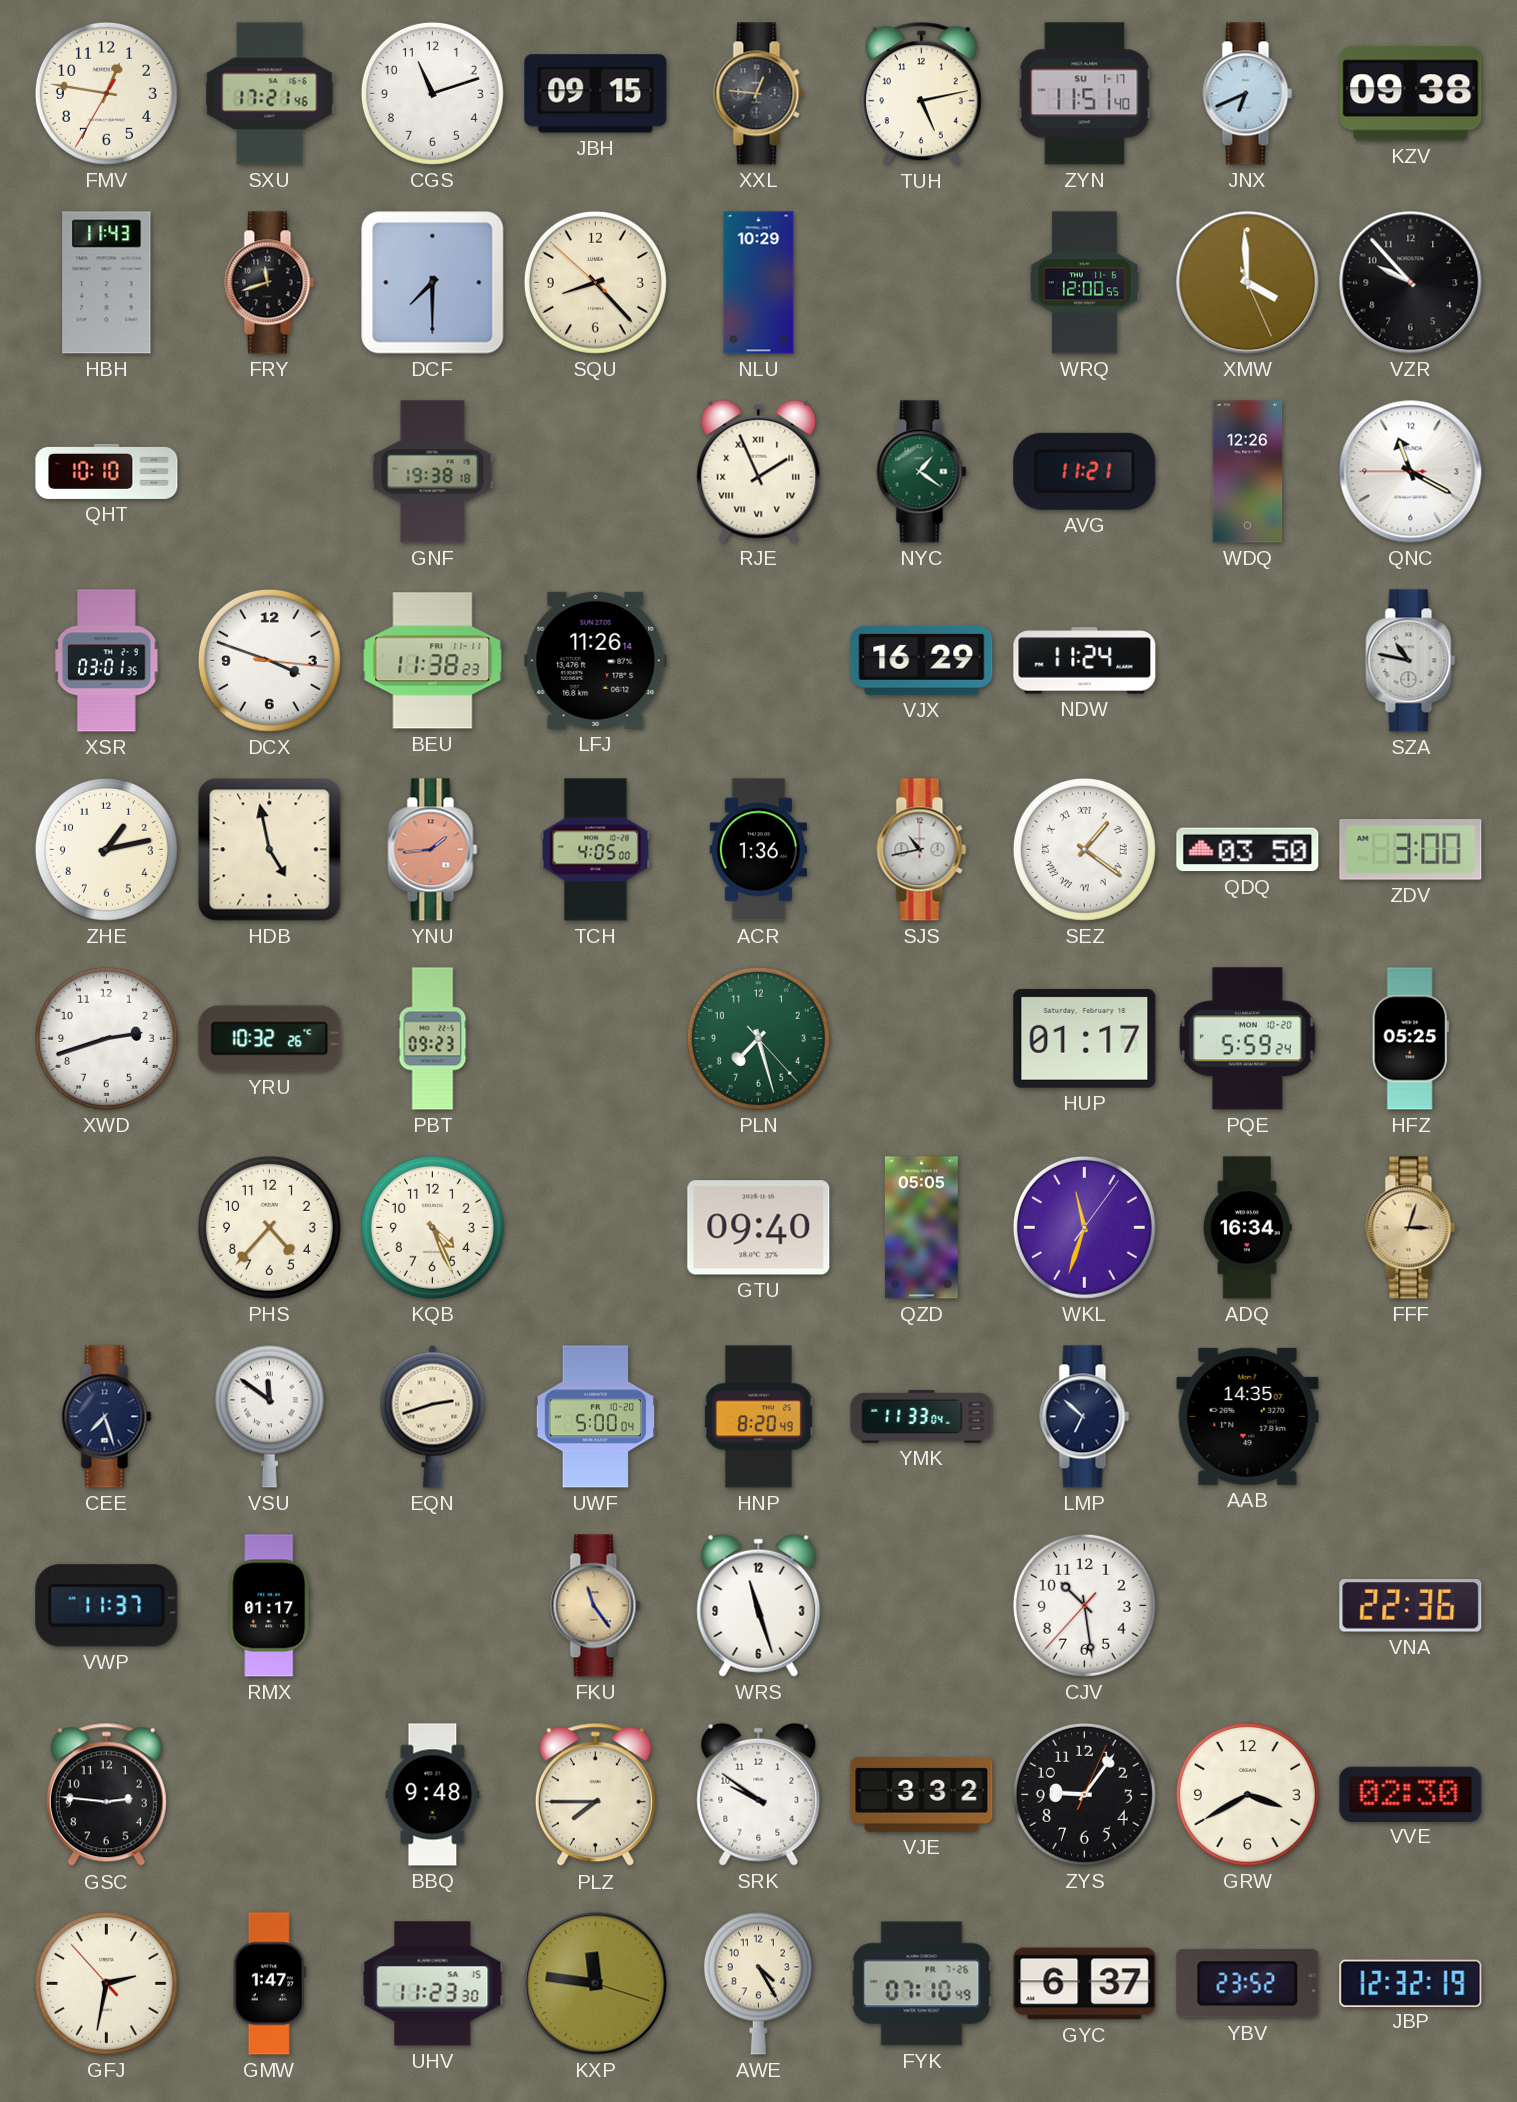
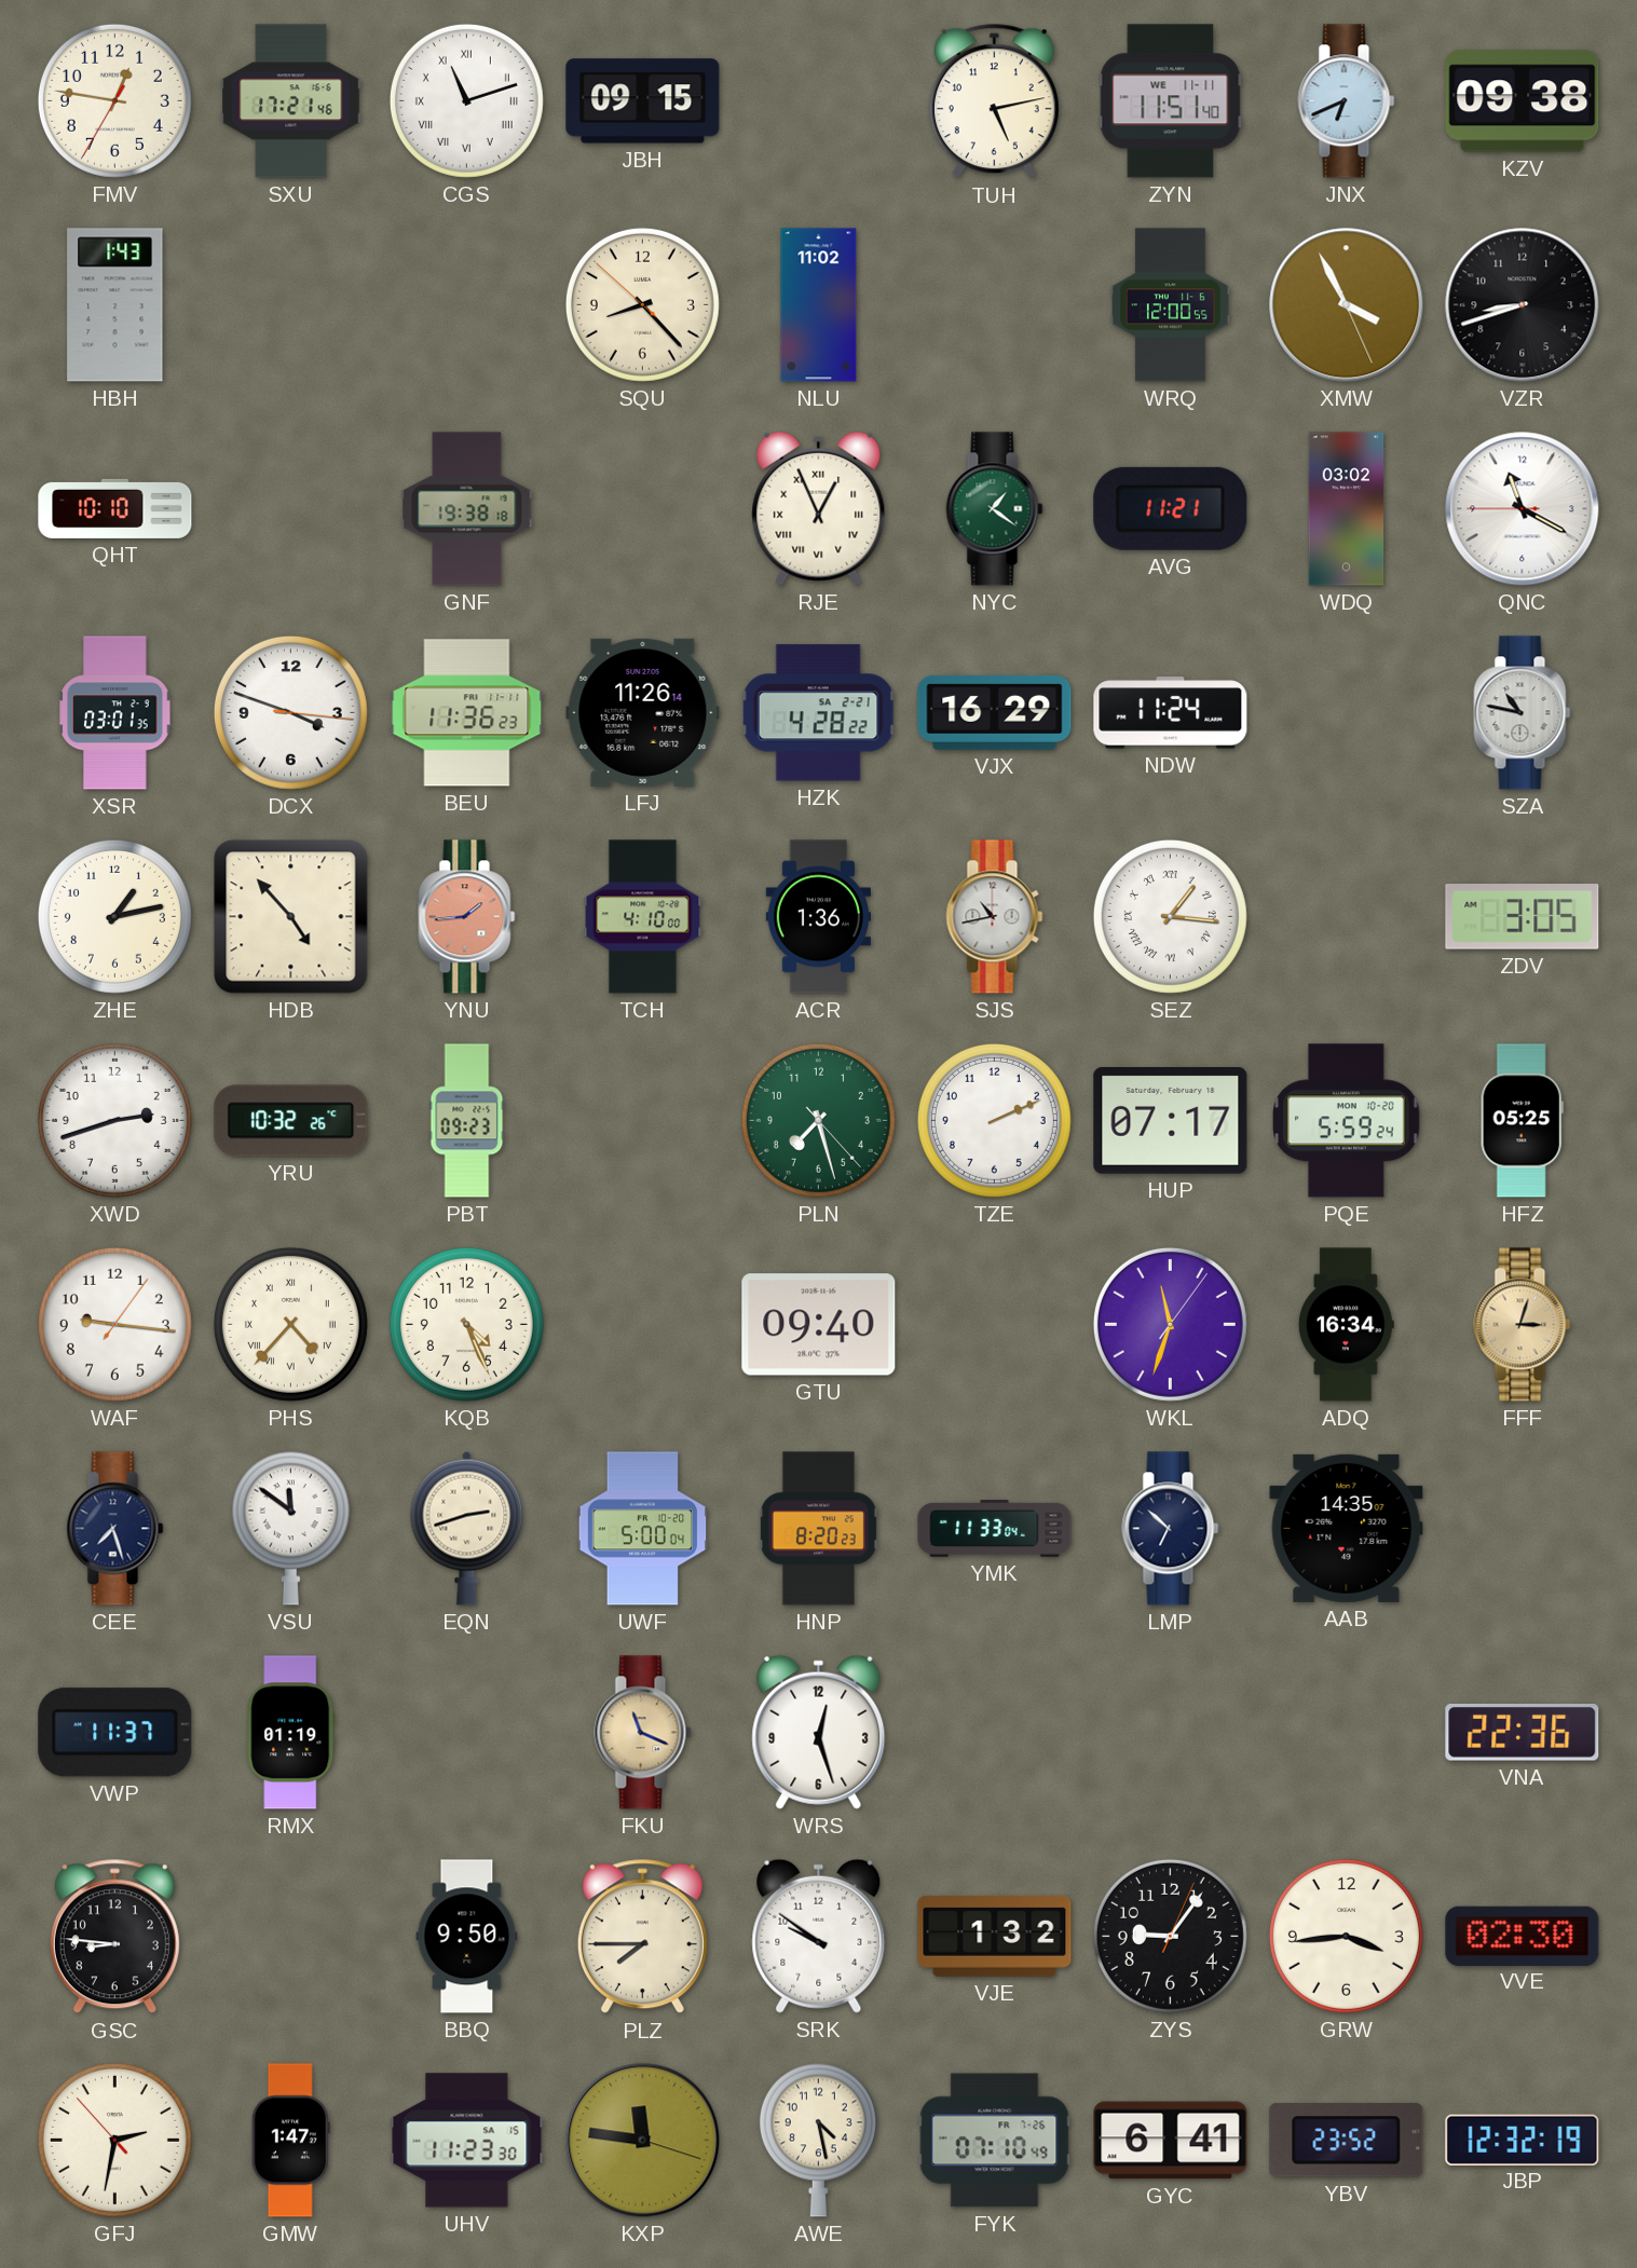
CGS numerals: Arabic -> Roman (466, 100)
XXL: 12:46 -> none (759, 94)
ZYN date: SU 1-17 -> WE 11-11 (1171, 101)
HBH: 11:43 -> 1:43 (115, 305)
FRY: 11:42 -> none (270, 283)
DCF: 7:30 -> none (433, 283)
NLU: 10:29 -> 11:02 (819, 305)
XMW: 3:59 -> 3:55 (1347, 305)
VZR: 9:53 -> 8:42 (1523, 305)
RJE: 1:56 -> 12:56 (819, 508)
WDQ: 12:26 -> 03:02 (1347, 509)
BEU: 11:38 -> 11:36 (467, 713)
HZK: none -> 4:28 (818, 713)
HDB: 4:58 -> 4:53 (291, 917)
TCH: 4:05 -> 4:10 (643, 917)
SEZ: 1:21 -> 1:16 (1170, 916)
QDQ: 03:50 -> none (1248, 850)
ZDV: 3:00 -> 3:05 (1523, 917)
TZE: none -> 2:11 (994, 1120)
HUP: 01:17 -> 07:17 (1171, 1121)
WAF: none -> 9:16 (114, 1324)
PHS numerals: Arabic -> Roman (290, 1324)
QZD: 05:05 -> none (921, 1228)
HNP: 8:20:49 -> 8:20:23 (818, 1529)
RMX: 01:17 -> 01:19 (291, 1733)
FKU: 11:24 -> 11:19 (643, 1733)
WRS: 11:27 -> 12:27 (819, 1732)
CJV: 10:28 -> none (1084, 1605)
GSC: 2:46 -> 8:46 (114, 1937)
BBQ: 9:48 -> 9:50 (467, 1937)
VJE: 3:32 -> 1:32 (995, 1936)
GRW: 3:40 -> 3:44 (1346, 1936)
AWE: 4:25 -> 4:28 (818, 2140)
GYC: 6:37 -> 6:41 (1171, 2141)
